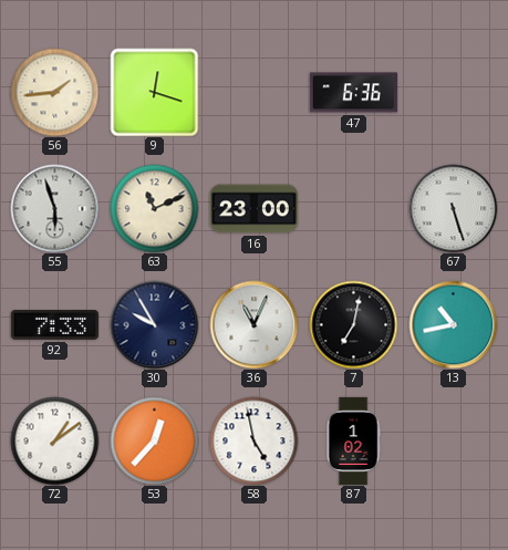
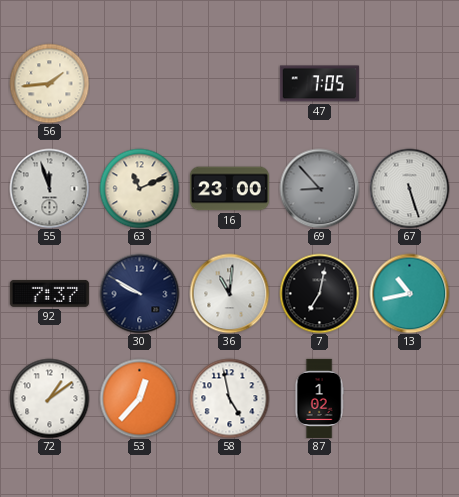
9: 12:18 -> none (154, 92)
47: 6:36 -> 7:05 (319, 84)
55: 5:57 -> 11:57 (49, 188)
69: none -> 8:53 (319, 188)
92: 7:33 -> 7:37 (49, 293)
30: 9:55 -> 9:50 (139, 293)
36: 11:04 -> 11:01 (229, 293)
